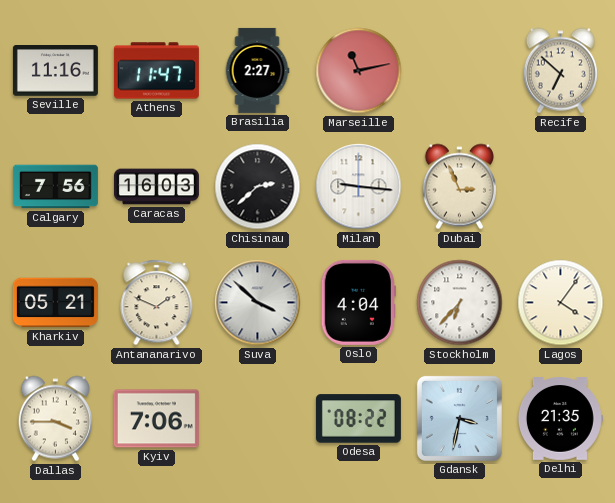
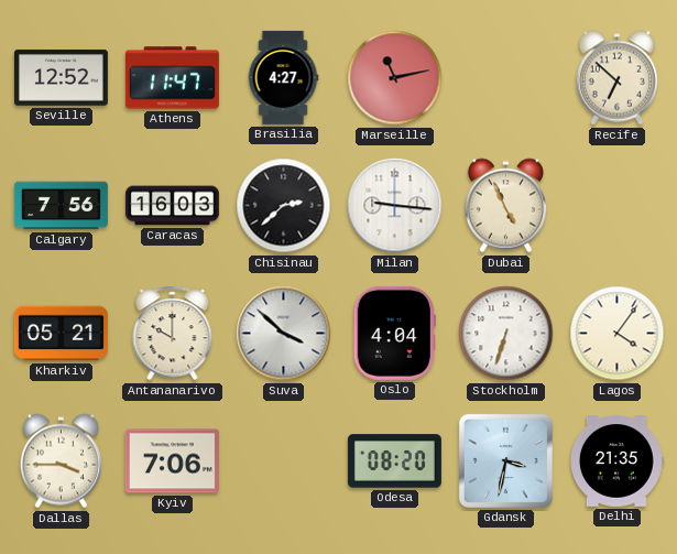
Seville: 11:16 -> 12:52 (61, 78)
Brasilia: 2:27 -> 4:27 (283, 77)
Dubai: 2:56 -> 4:56 (505, 206)
Antananarivo: 1:49 -> 10:00 (173, 334)
Stockholm: 6:37 -> 6:33 (506, 334)
Odesa: 08:22 -> 08:20 (394, 461)
